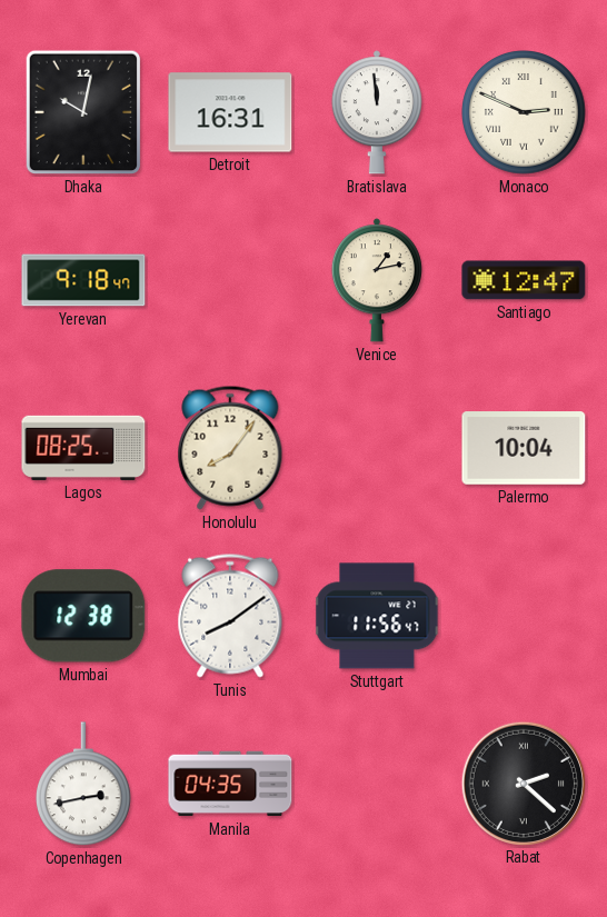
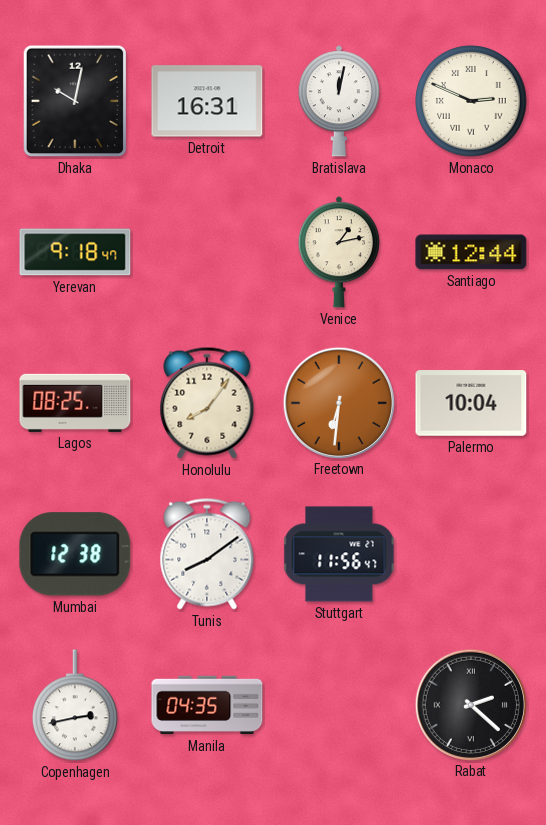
Bratislava: 11:59 -> 12:02 (339, 101)
Santiago: 12:47 -> 12:44 (471, 252)
Freetown: none -> 6:31 (338, 402)
